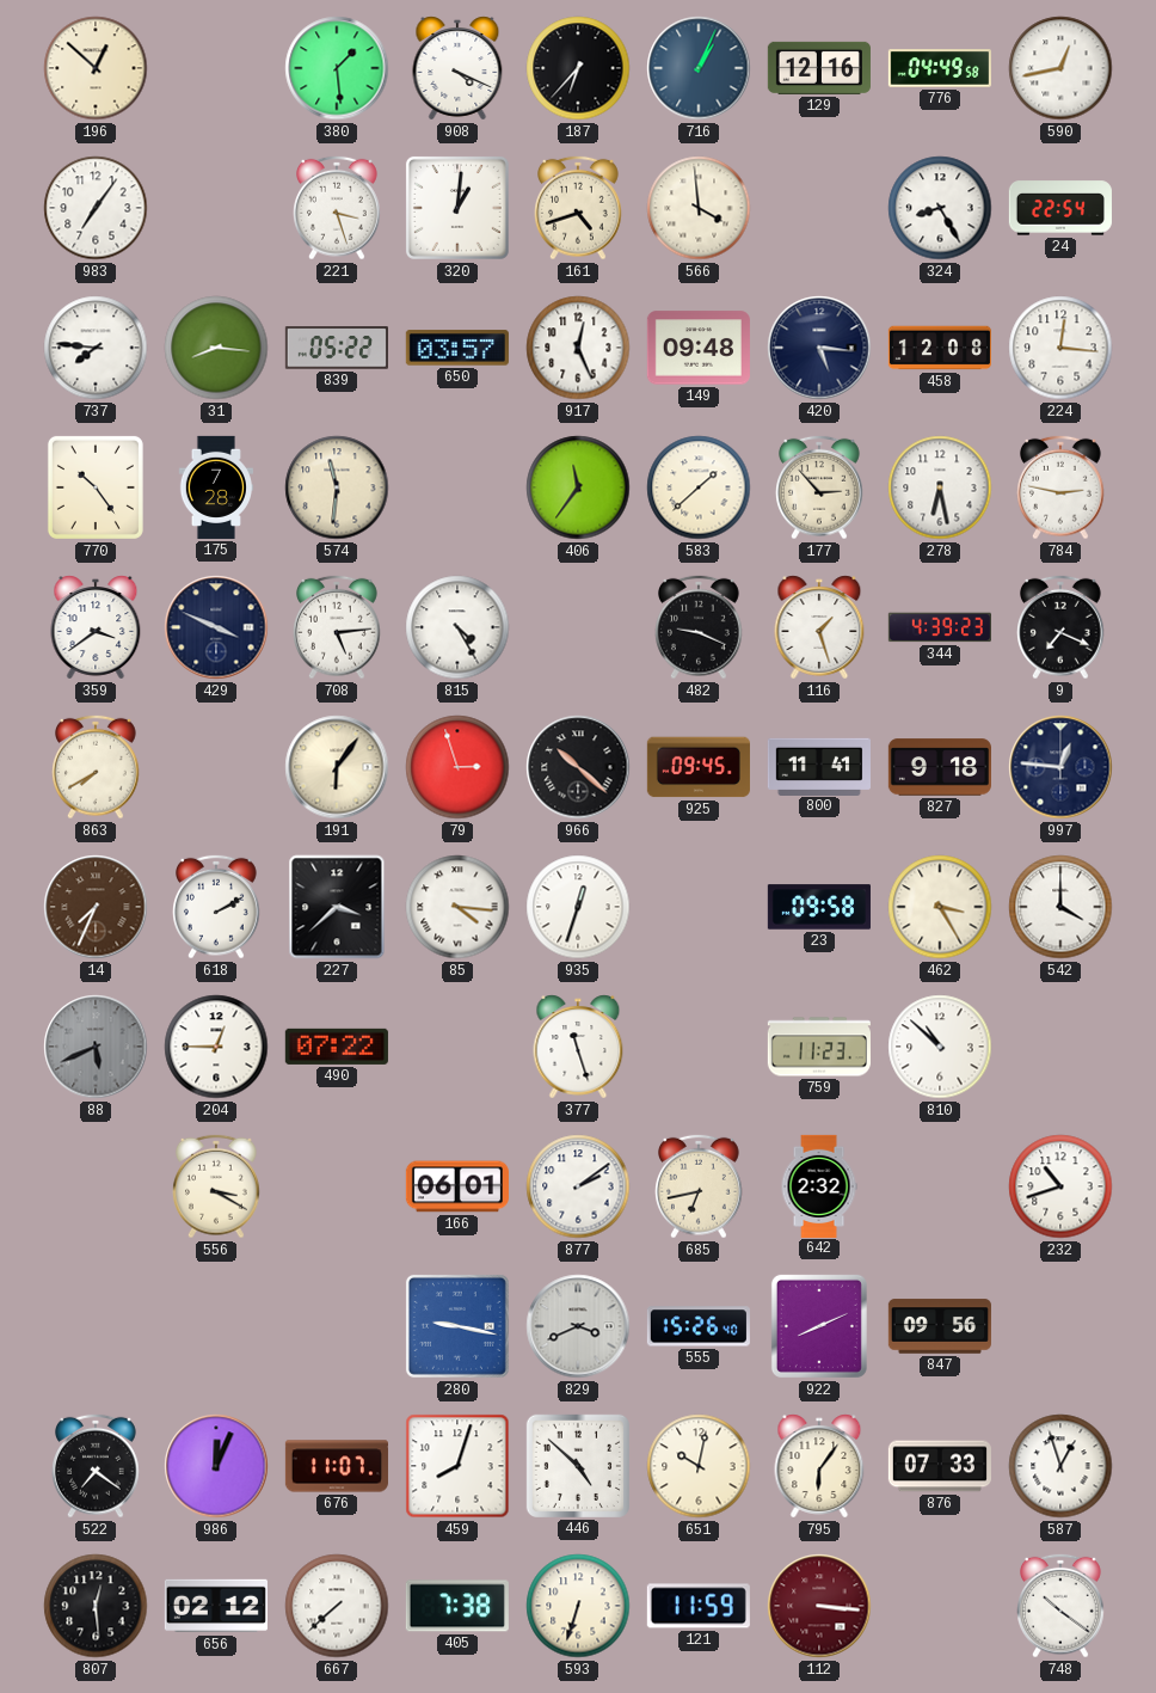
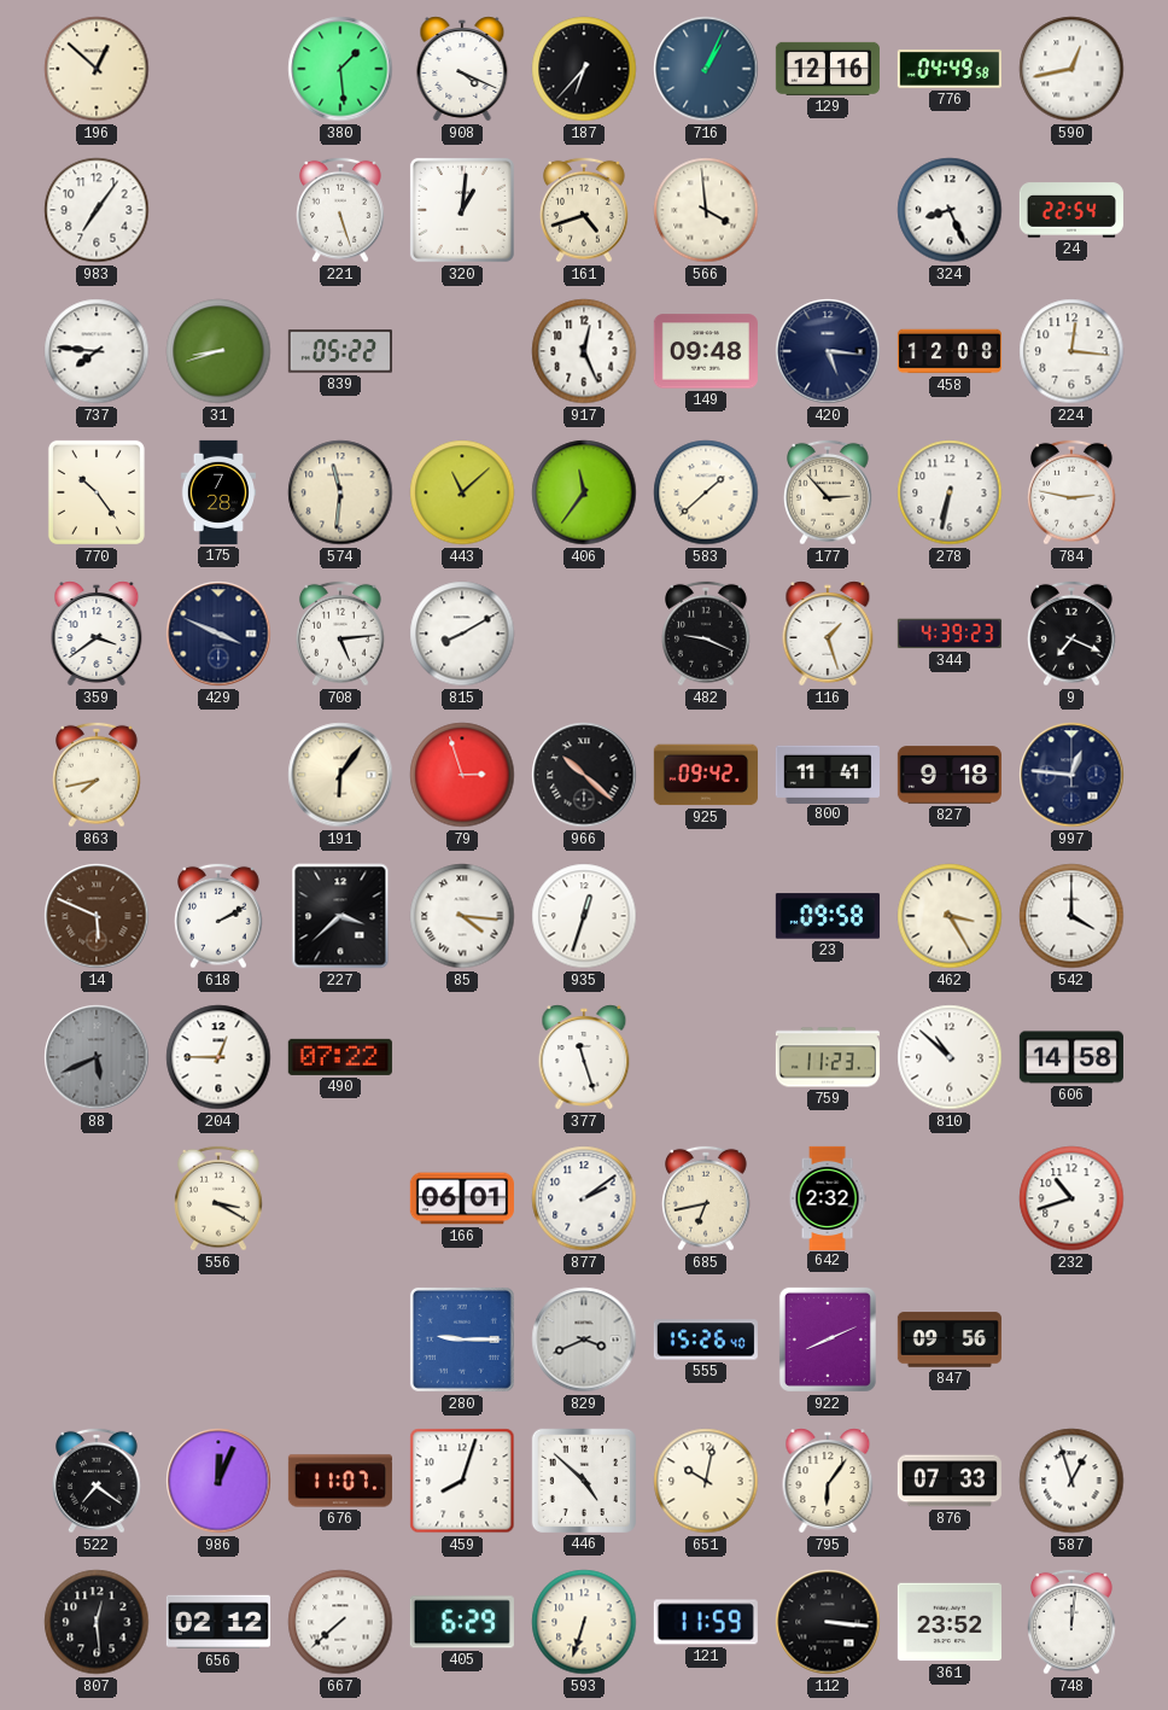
221: 3:27 -> 5:27 (341, 210)
324: 8:25 -> 8:26 (950, 210)
31: 8:16 -> 8:42 (218, 351)
650: 03:57 -> none (457, 348)
443: none -> 11:08 (462, 492)
278: 6:28 -> 6:32 (950, 492)
815: 4:25 -> 8:10 (462, 634)
863: 7:40 -> 7:43 (98, 775)
925: 09:45 -> 09:42 (706, 775)
14: 7:34 -> 5:49 (97, 916)
606: none -> 14:58 (1071, 1057)
280: 9:17 -> 9:15 (462, 1340)
405: 7:38 -> 6:29 (462, 1622)
112 dial: burgundy -> black (828, 1622)
361: none -> 23:52 (950, 1622)
748: 10:21 -> 12:01 (1073, 1622)
